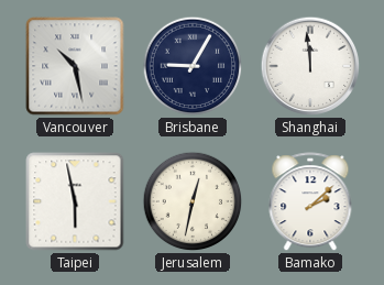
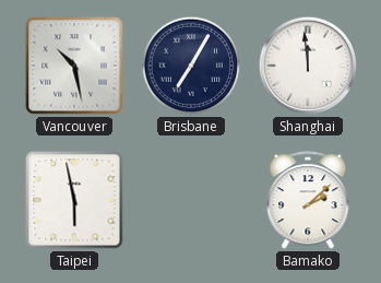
Brisbane: 9:05 -> 7:05 (191, 66)
Jerusalem: 12:32 -> none (193, 201)
